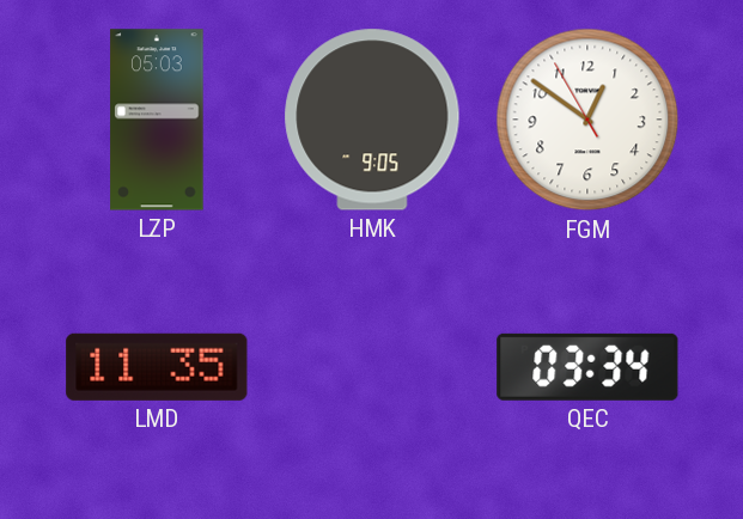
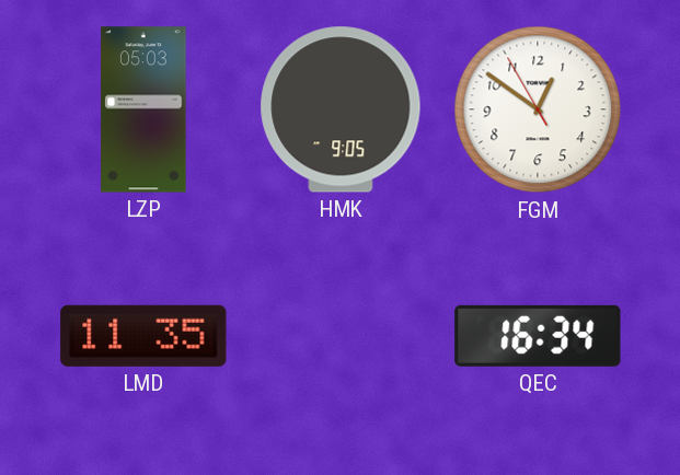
QEC: 03:34 -> 16:34 (538, 336)
